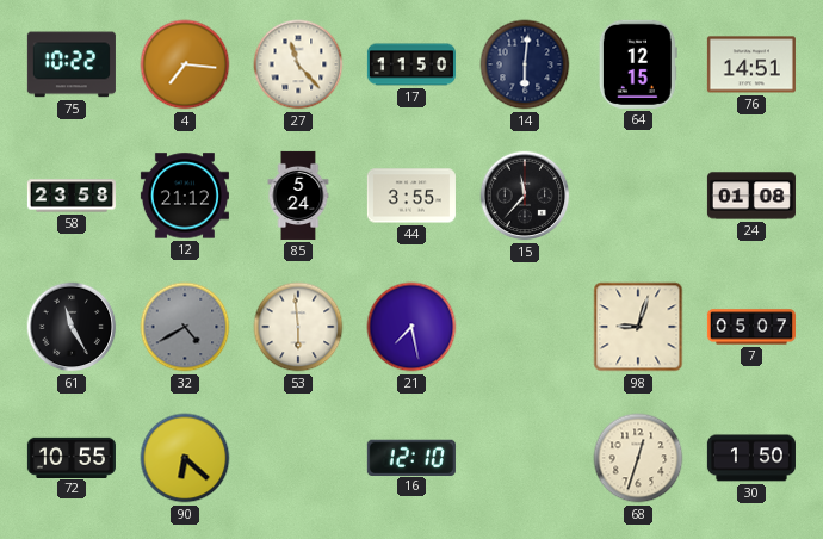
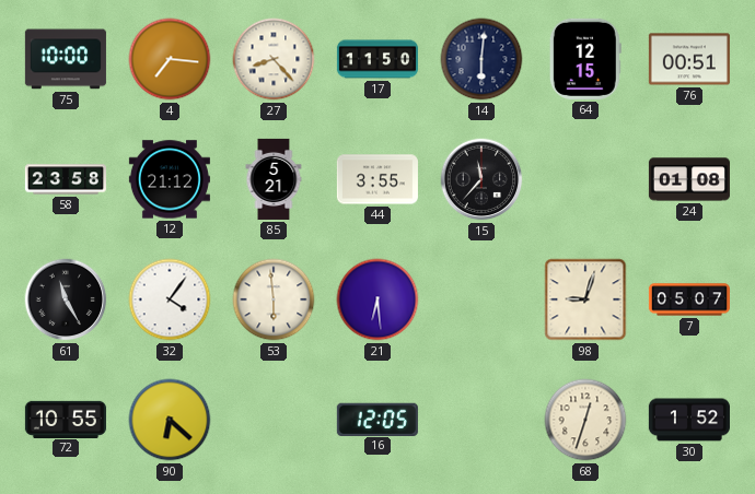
75: 10:22 -> 10:00 (66, 59)
27: 11:23 -> 8:23 (274, 59)
76: 14:51 -> 00:51 (689, 59)
85: 5:24 -> 5:21 (274, 179)
32: 4:40 -> 4:06 (170, 299)
32 dial: grey -> white (170, 299)
21: 7:28 -> 6:29 (377, 299)
16: 12:10 -> 12:05 (377, 419)
30: 1:50 -> 1:52 (689, 420)
